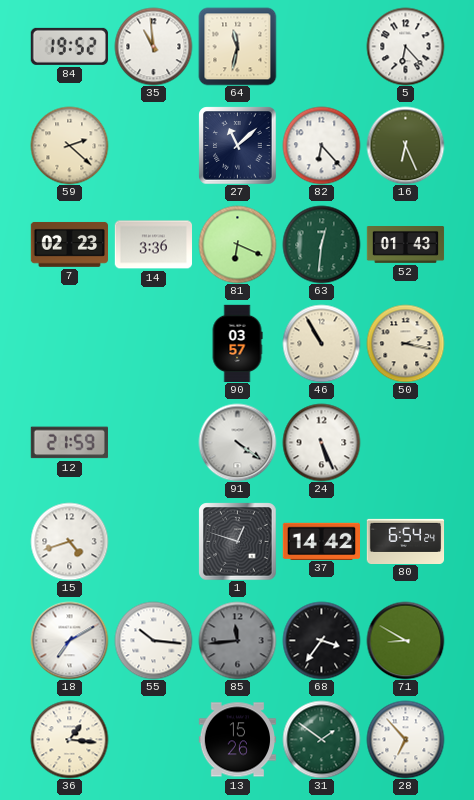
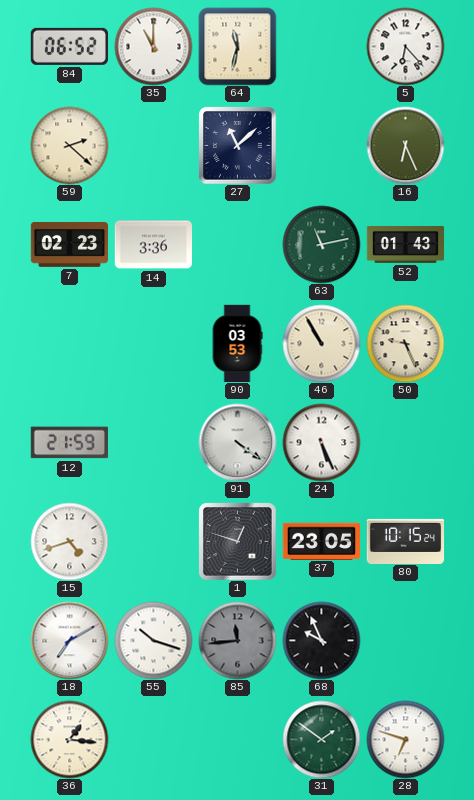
84: 19:52 -> 06:52 (69, 46)
35: 10:59 -> 11:00 (153, 46)
82: 6:23 -> none (321, 145)
81: 6:19 -> none (237, 244)
63: 12:31 -> 11:13 (321, 244)
90: 03:57 -> 03:53 (237, 343)
50: 2:17 -> 9:26 (405, 343)
37: 14:42 -> 23:05 (321, 541)
80: 6:54 -> 10:15 (405, 541)
55: 10:16 -> 10:18 (153, 640)
68: 3:36 -> 9:56 (321, 640)
71: 8:50 -> none (405, 640)
13: 15:26 -> none (237, 740)
28: 6:53 -> 6:48 (405, 739)
